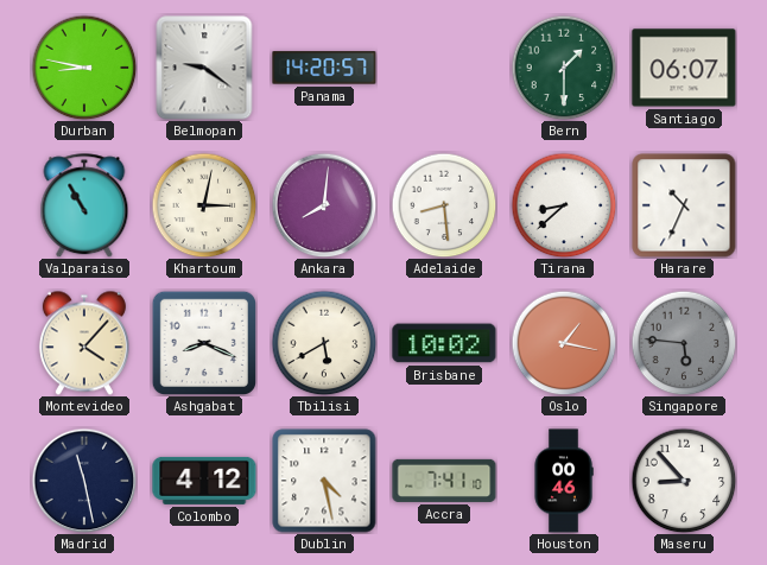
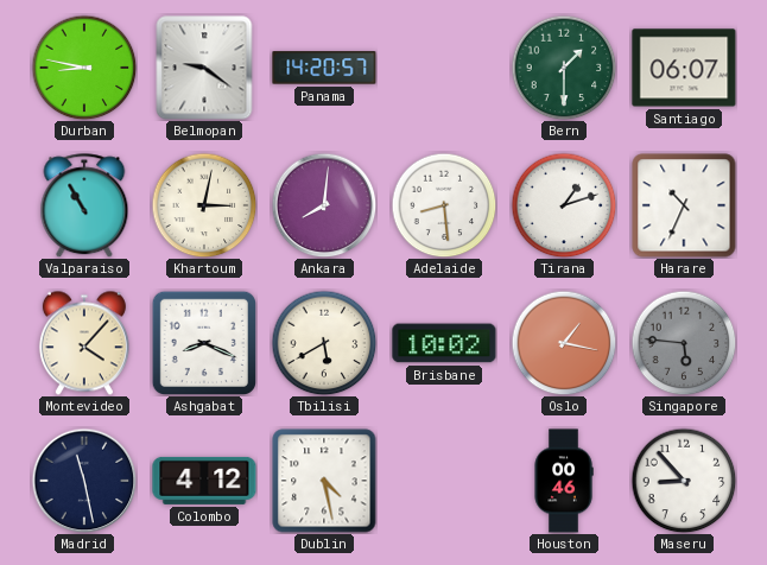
Tirana: 8:38 -> 1:12 (564, 205)
Accra: 7:41 -> none (444, 481)
